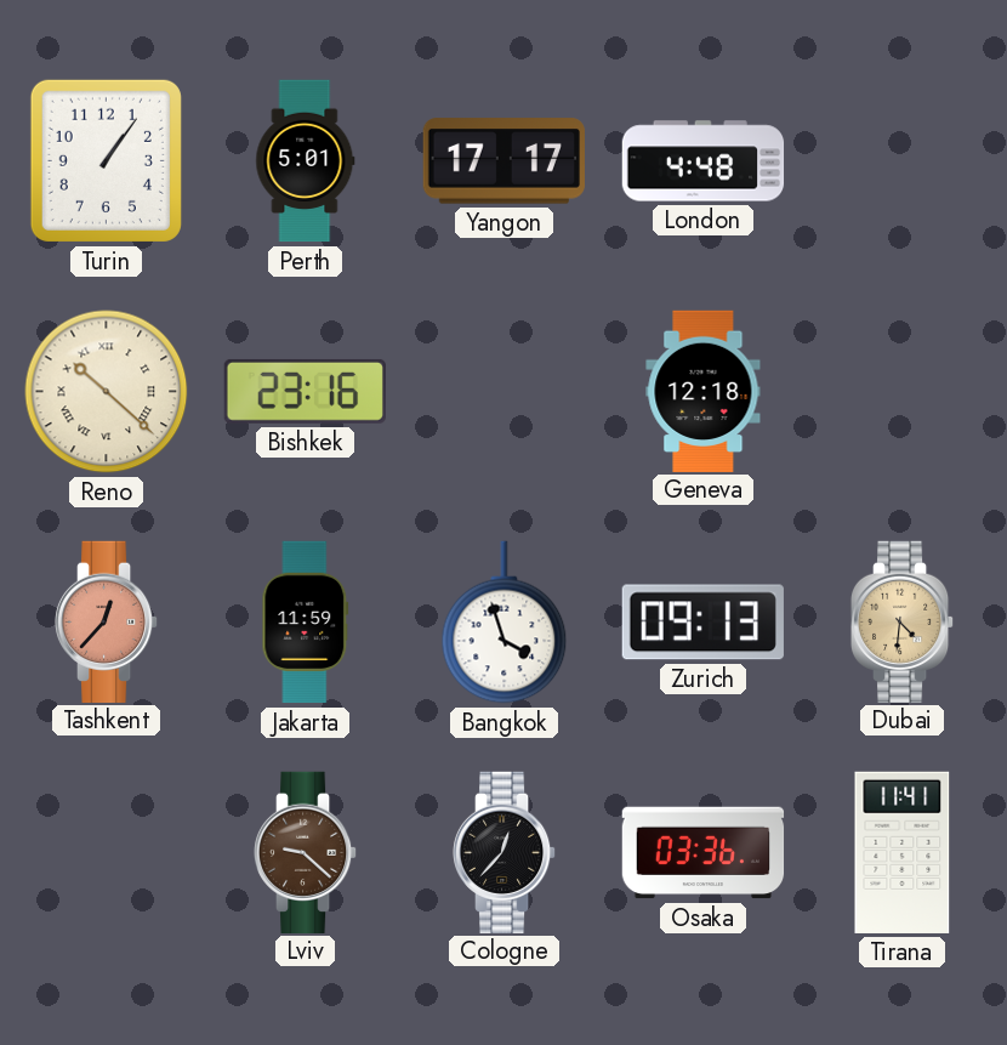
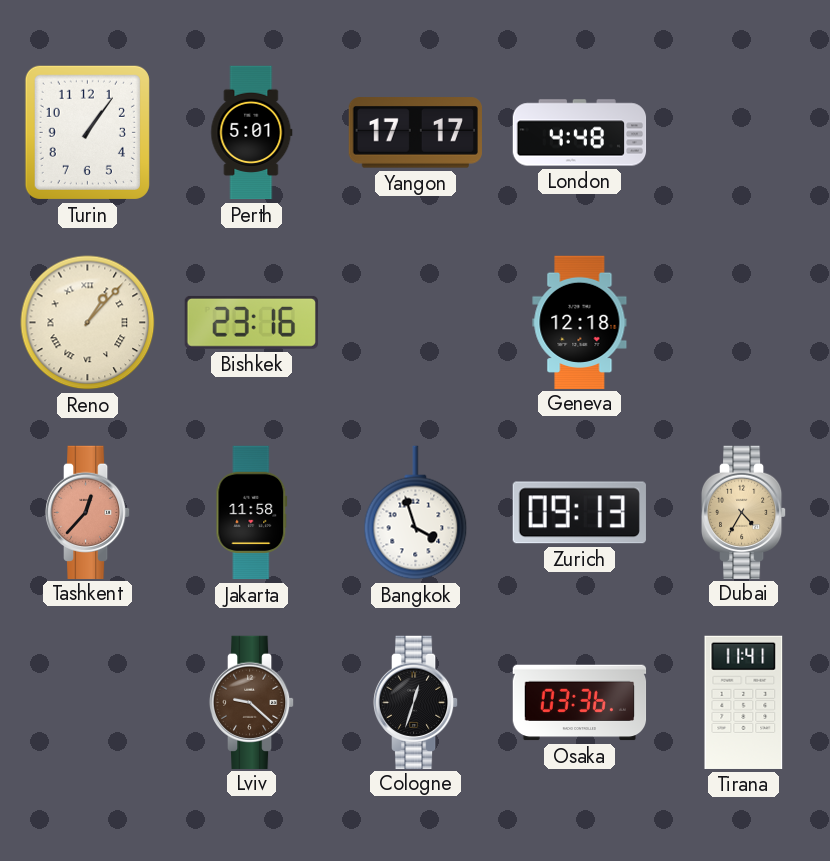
Reno: 10:22 -> 1:07 (88, 323)
Jakarta: 11:59 -> 11:58 (252, 513)
Dubai: 4:31 -> 4:35 (744, 512)
Cologne: 12:37 -> 12:33 (416, 702)
